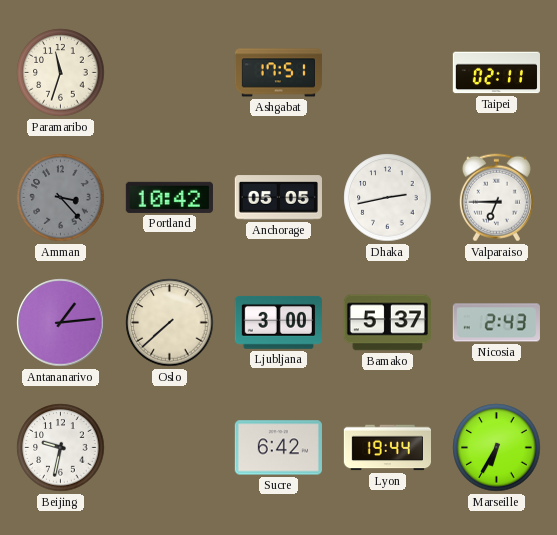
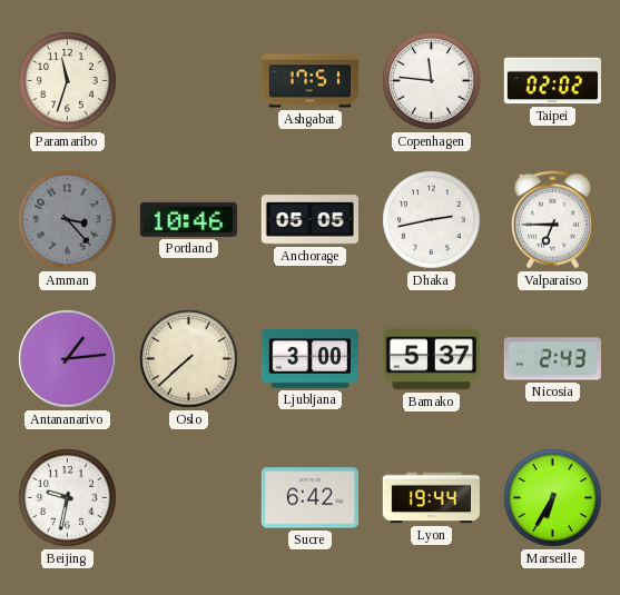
Copenhagen: none -> 11:46 (432, 81)
Taipei: 02:11 -> 02:02 (552, 81)
Portland: 10:42 -> 10:46 (188, 219)
